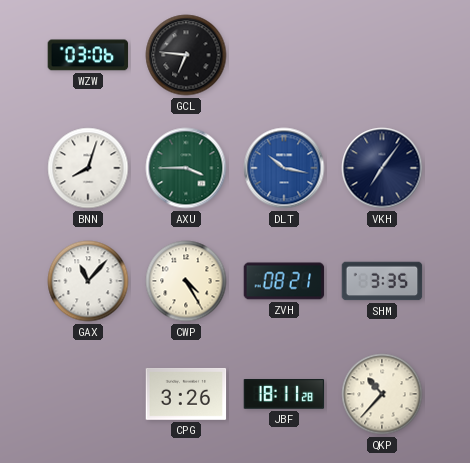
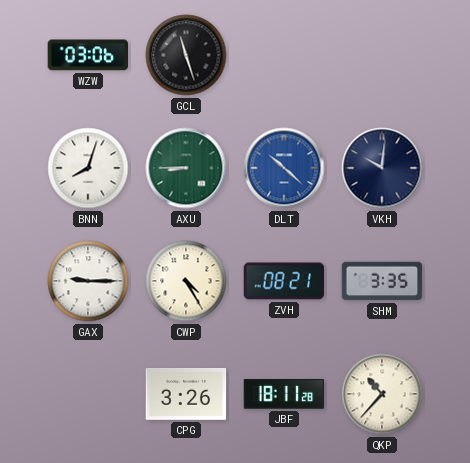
GCL: 6:46 -> 11:27 (186, 55)
AXU: 3:45 -> 8:45 (186, 168)
DLT: 10:17 -> 10:22 (284, 168)
VKH: 7:06 -> 10:01 (382, 168)
GAX: 11:07 -> 9:15 (88, 281)
